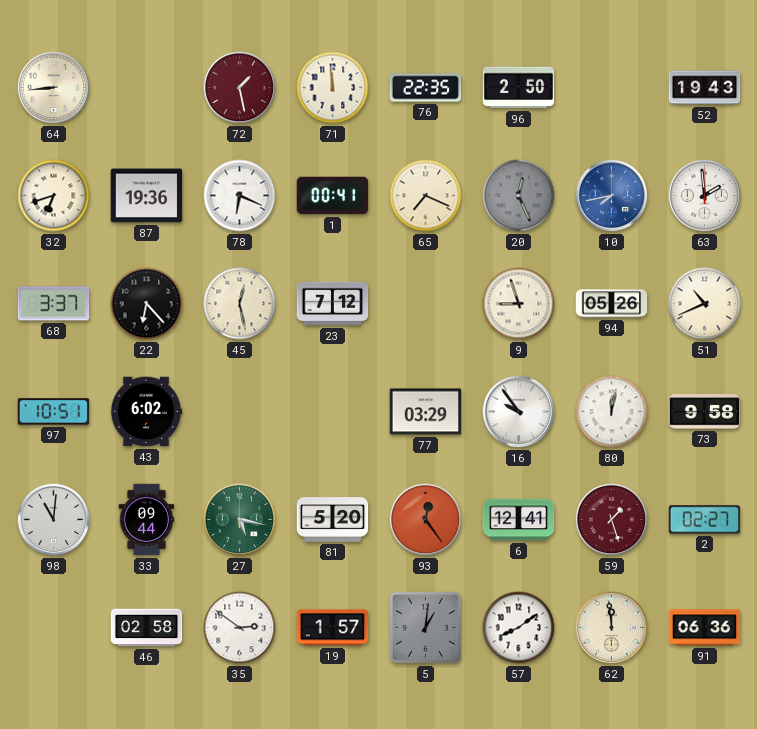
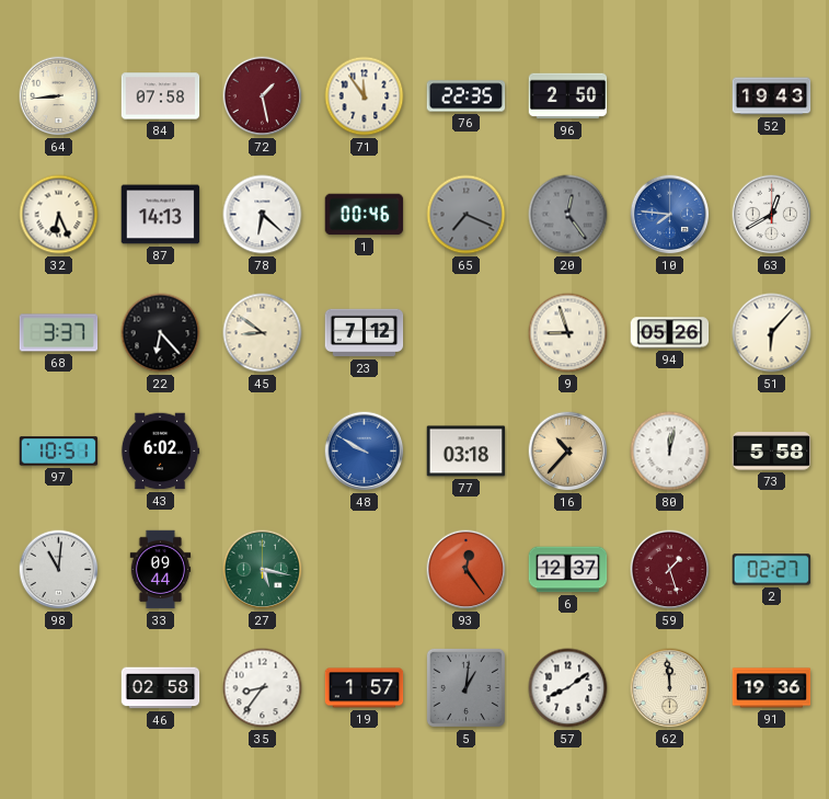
84: none -> 07:58 (161, 96)
71: 11:59 -> 11:54 (365, 96)
32: 6:42 -> 6:26 (59, 215)
87: 19:36 -> 14:13 (161, 215)
78: 6:19 -> 6:22 (263, 215)
1: 00:41 -> 00:46 (365, 215)
65 dial: cream -> grey (467, 215)
20: 12:26 -> 12:24 (568, 215)
10: 7:43 -> 7:46 (670, 215)
63: 1:59 -> 12:40 (772, 215)
45: 12:28 -> 8:51 (263, 333)
51: 10:41 -> 6:07 (772, 333)
48: none -> 9:50 (365, 452)
77: 03:29 -> 03:18 (467, 452)
16: 9:54 -> 10:37 (568, 452)
16 dial: white -> champagne (568, 452)
73: 9:58 -> 5:58 (772, 452)
81: 5:20 -> none (333, 520)
6: 12:41 -> 12:37 (568, 570)
35: 2:51 -> 8:36 (263, 688)
91: 06:36 -> 19:36 (772, 688)
